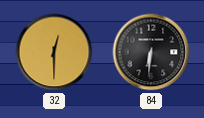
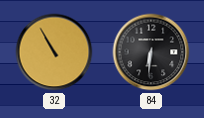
32: 12:30 -> 10:55 (54, 52)
